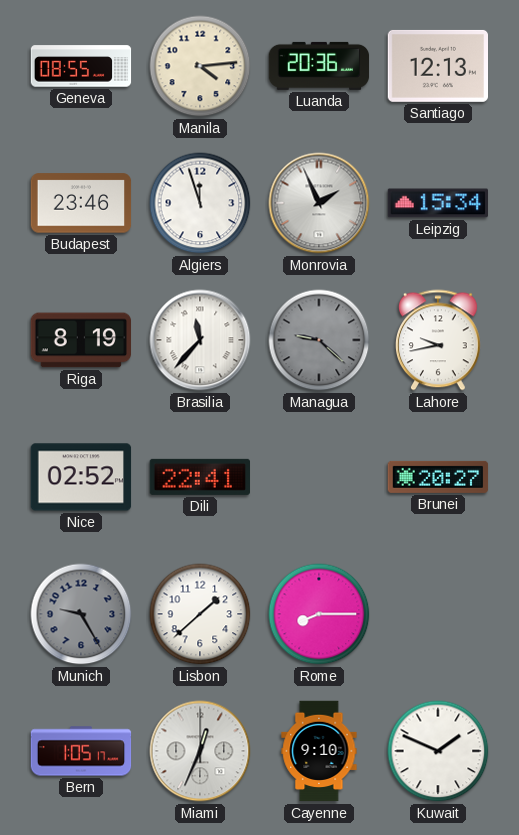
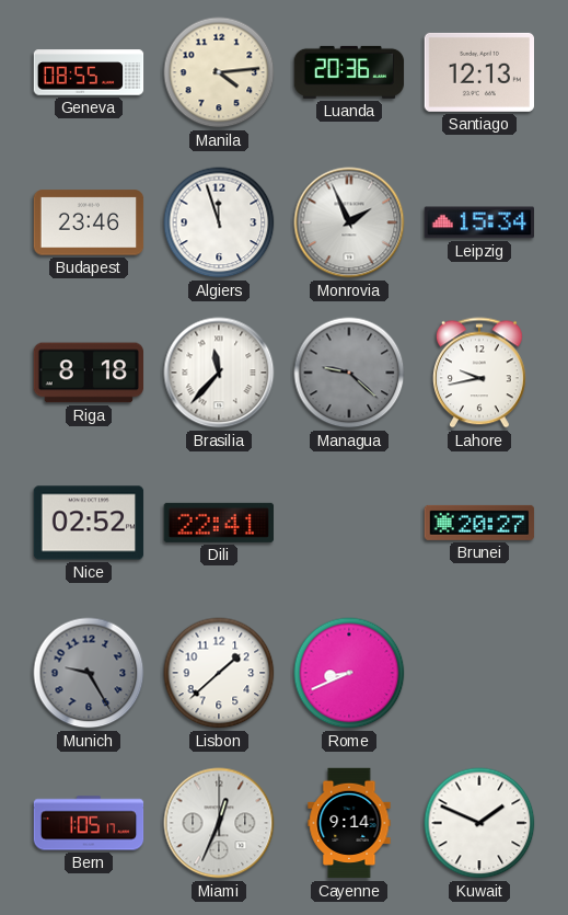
Riga: 8:19 -> 8:18 (88, 373)
Rome: 8:15 -> 8:41 (349, 673)
Cayenne: 9:10 -> 9:14 (349, 823)
